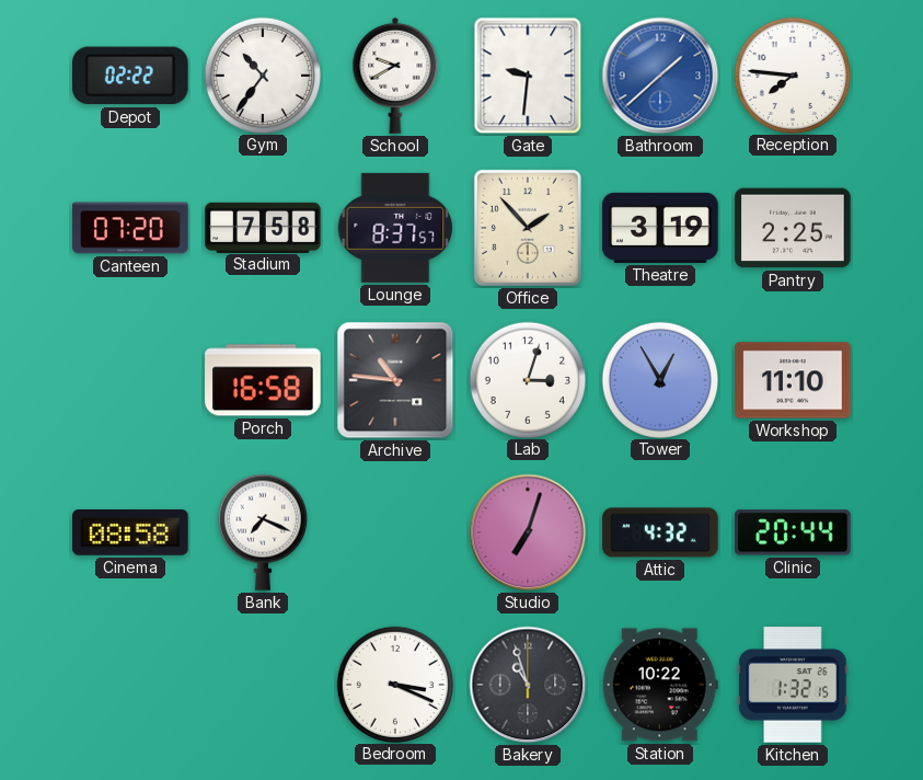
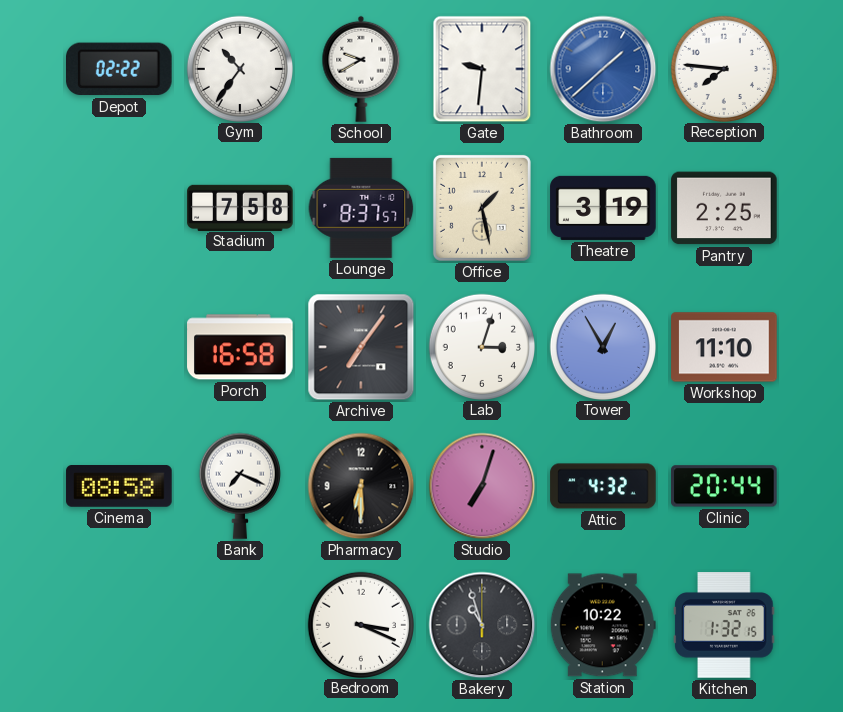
Canteen: 07:20 -> none (130, 228)
Office: 1:53 -> 1:28 (482, 208)
Archive: 10:46 -> 7:06 (361, 347)
Pharmacy: none -> 6:30 (361, 486)
